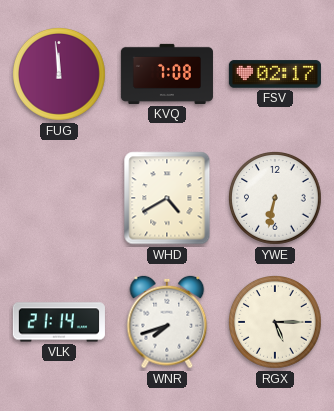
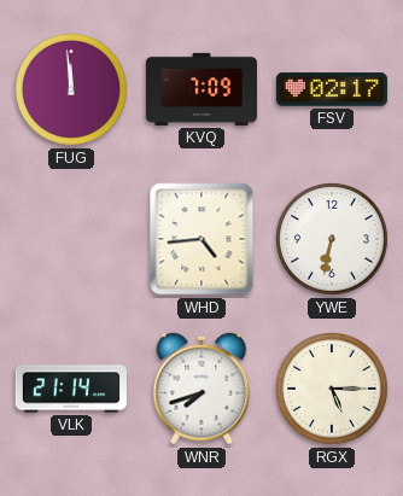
KVQ: 7:08 -> 7:09 (201, 89)
WHD: 4:40 -> 4:44 (201, 239)
